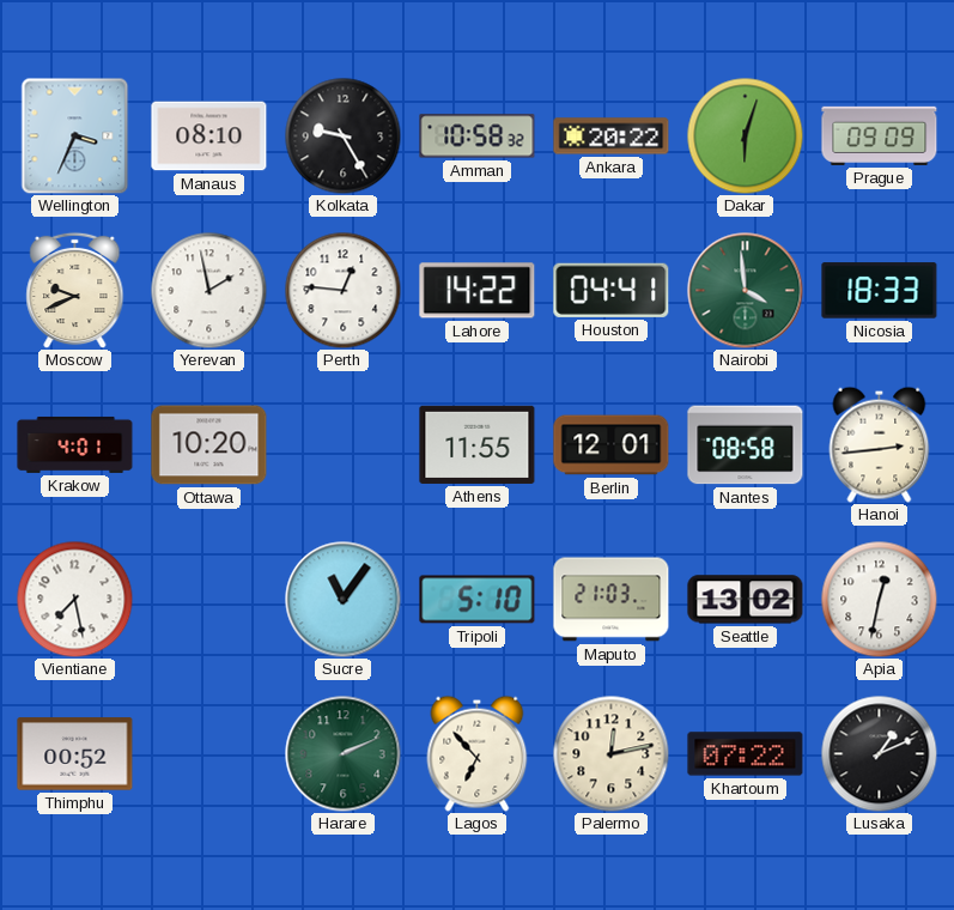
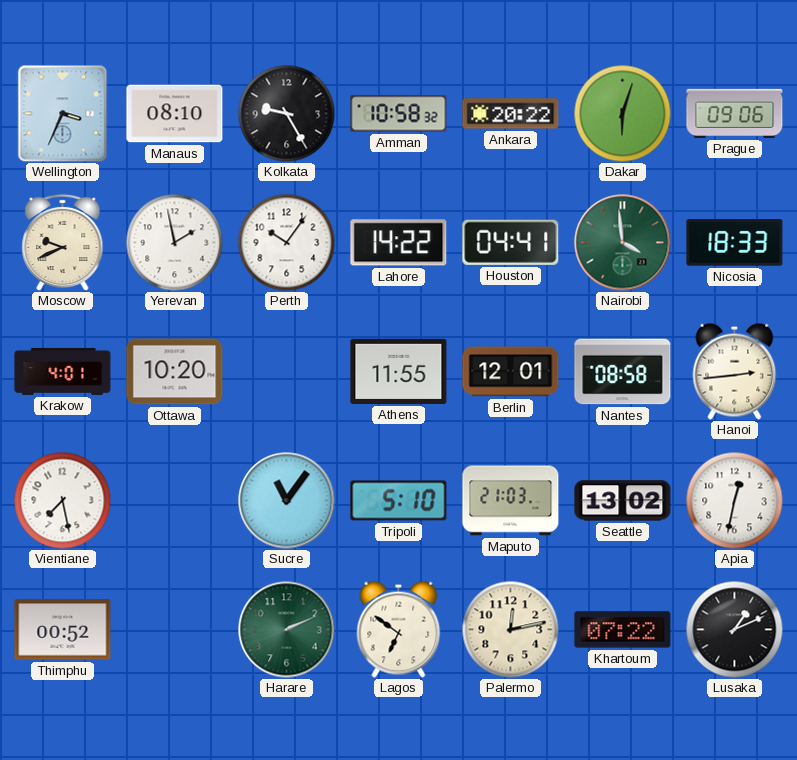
Prague: 09:09 -> 09:06 (735, 113)
Perth: 12:46 -> 10:06 (286, 242)
Lagos: 6:53 -> 6:51 (399, 629)
